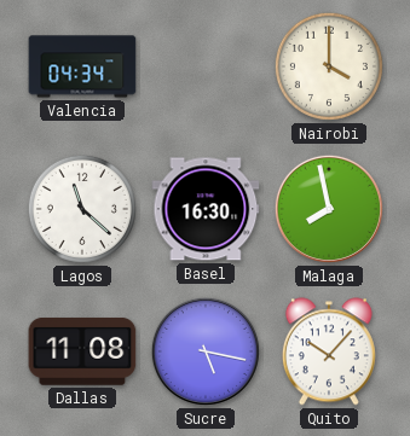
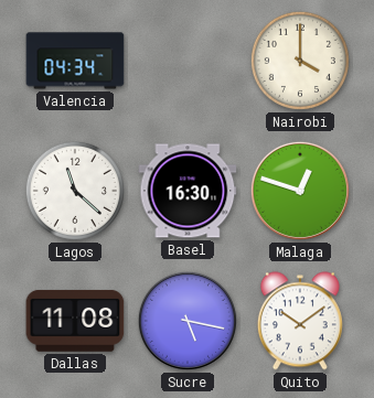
Malaga: 7:58 -> 12:48 (300, 191)
Quito: 10:07 -> 10:09 (300, 321)
